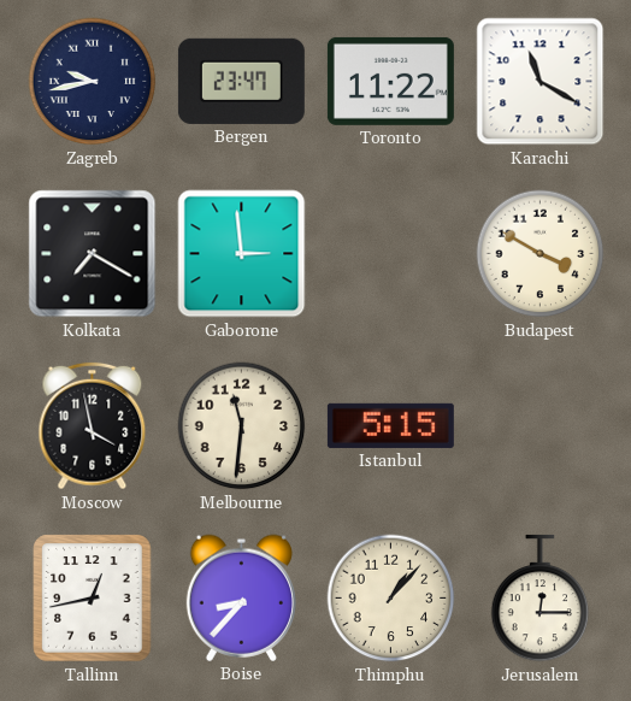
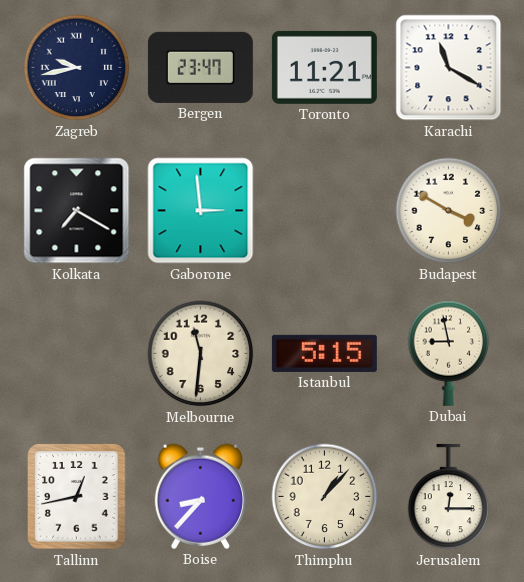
Toronto: 11:22 -> 11:21 (324, 67)
Moscow: 3:58 -> none (93, 426)
Dubai: none -> 8:58 (449, 353)
